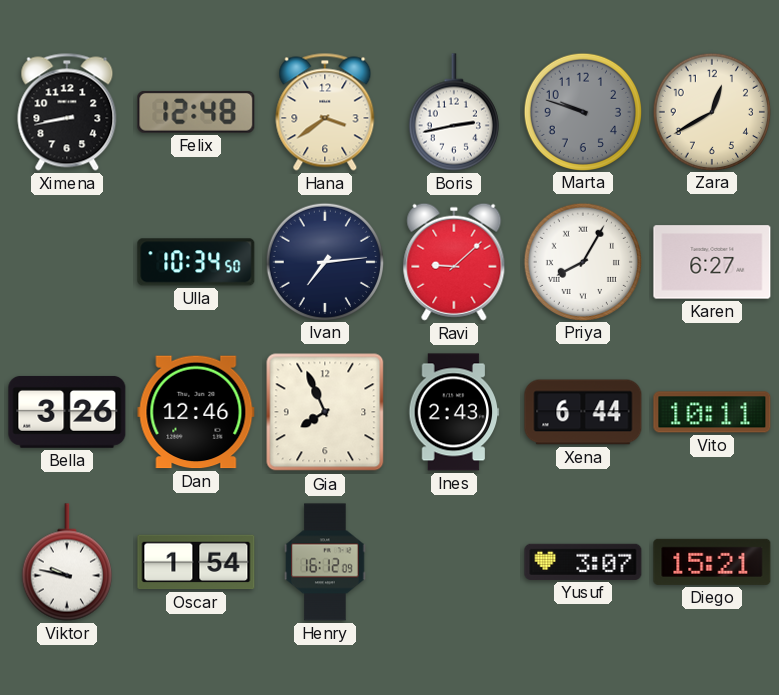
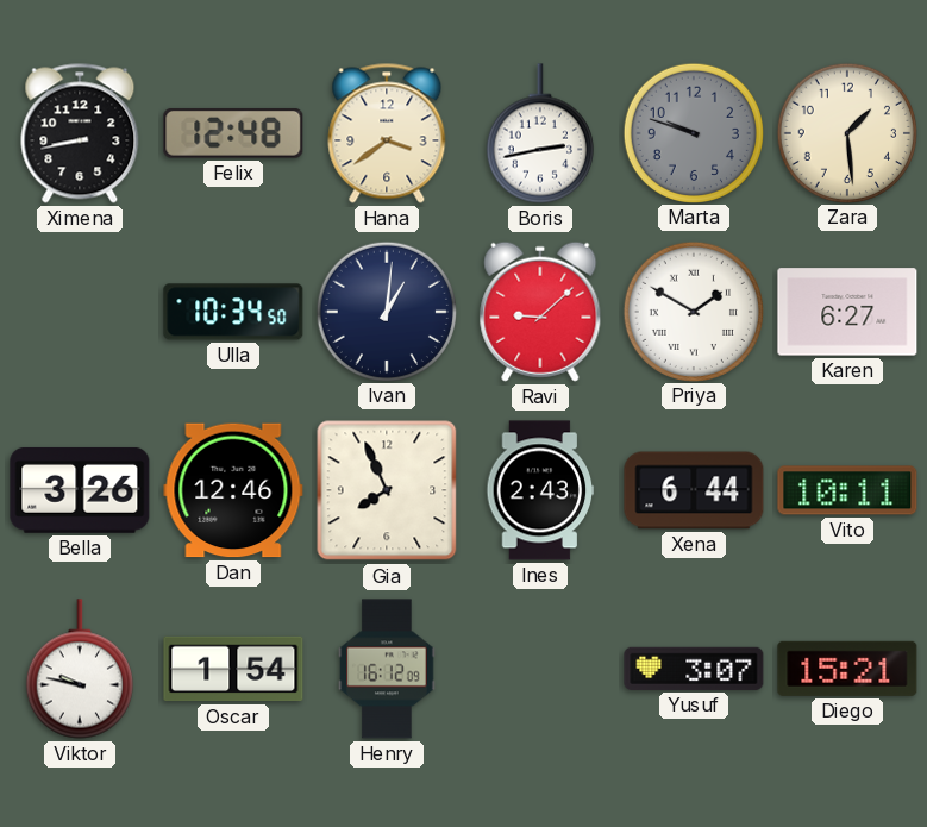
Zara: 12:40 -> 1:29 (846, 132)
Ivan: 7:14 -> 1:01 (386, 311)
Priya: 8:05 -> 1:50 (693, 311)
